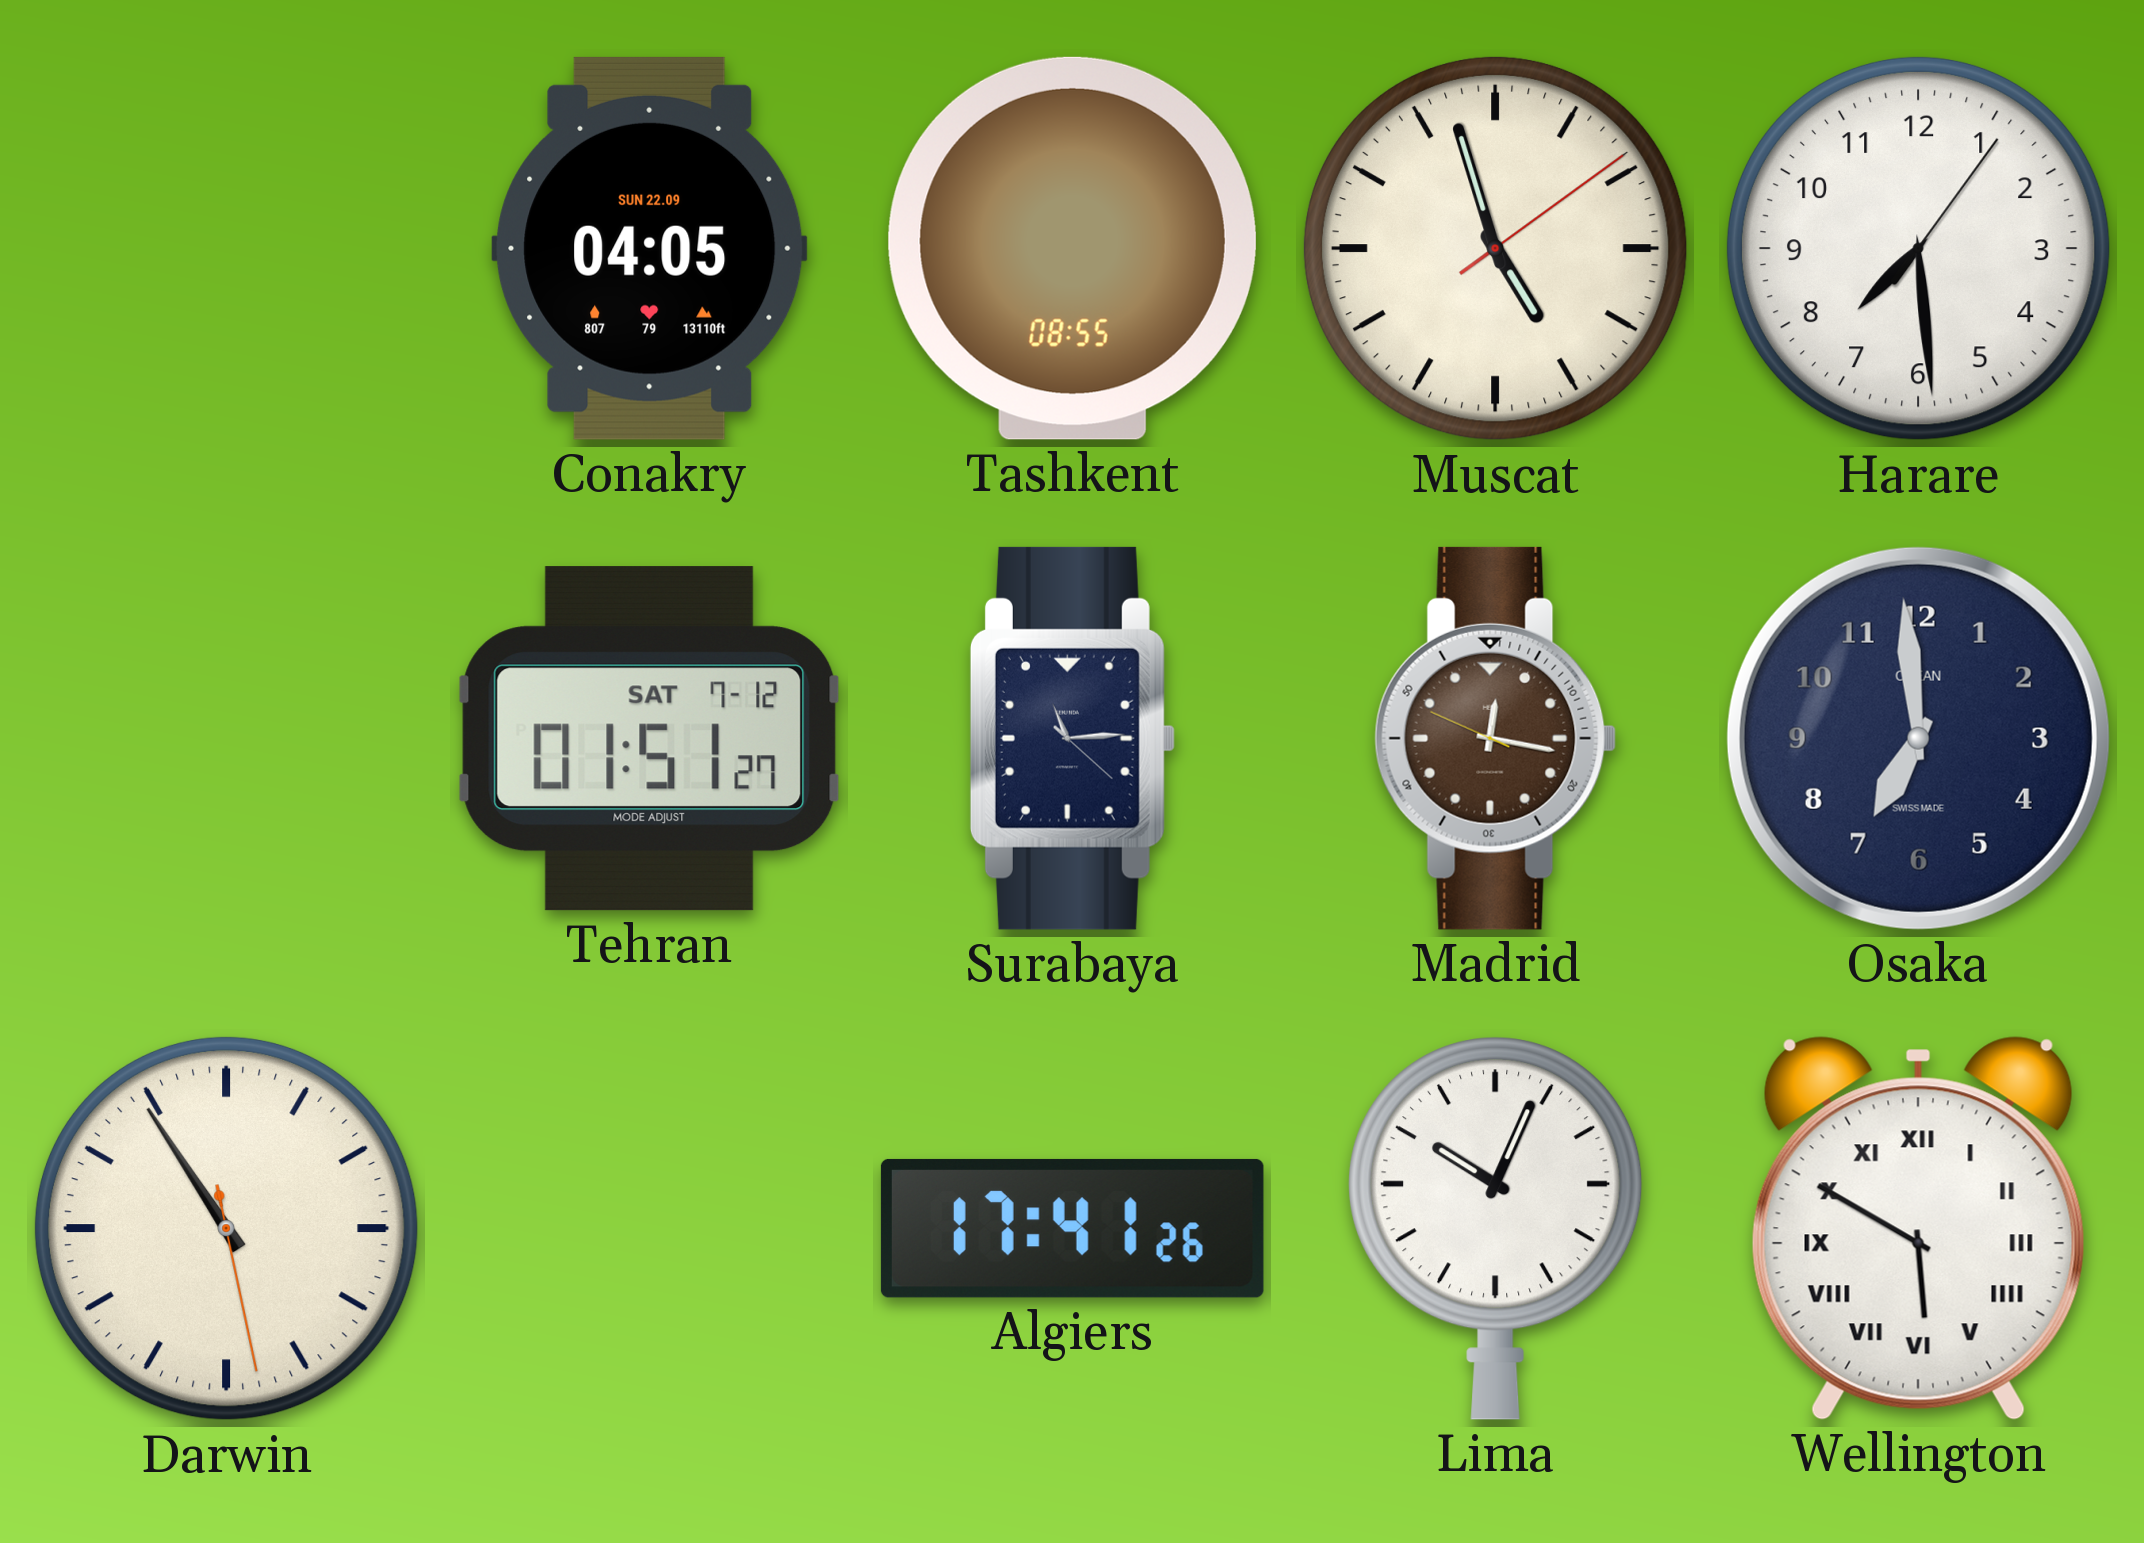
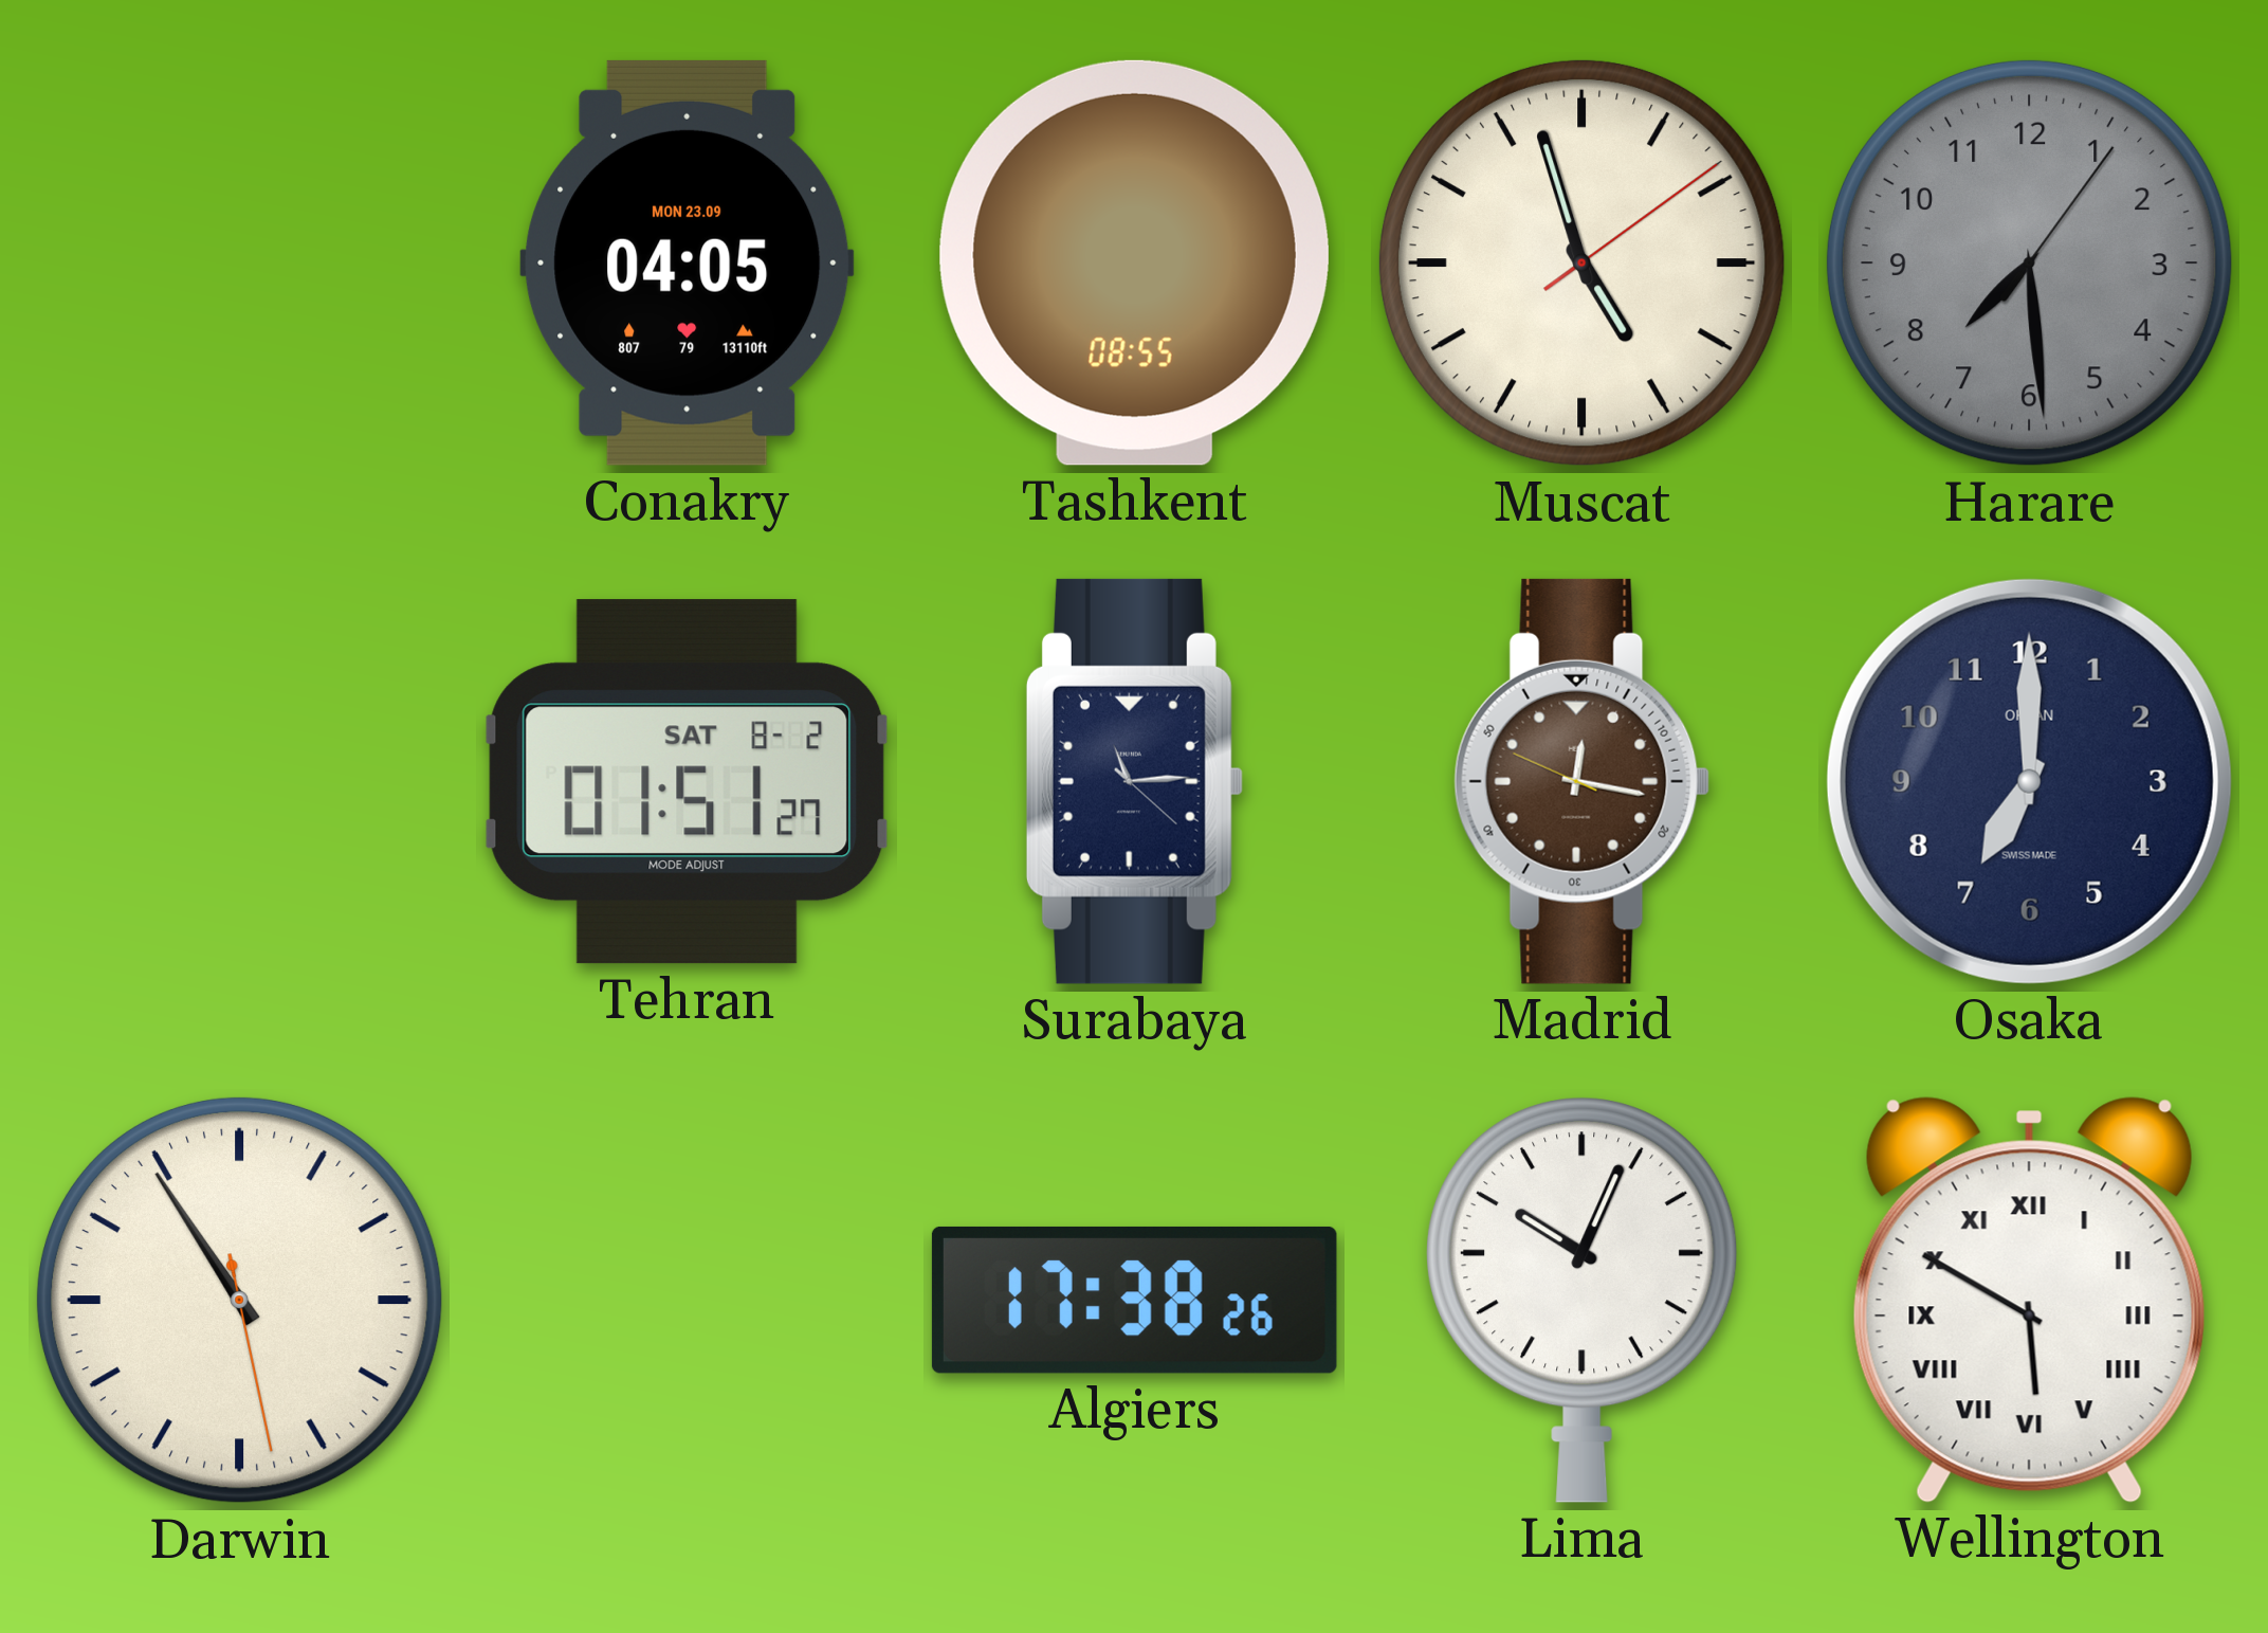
Conakry date: SUN 22.09 -> MON 23.09 (688, 262)
Harare dial: white -> grey (2029, 262)
Tehran date: SAT 7-12 -> SAT 8-2 (688, 782)
Osaka: 6:59 -> 7:00 (2029, 781)
Algiers: 17:41 -> 17:38 (1134, 1300)
